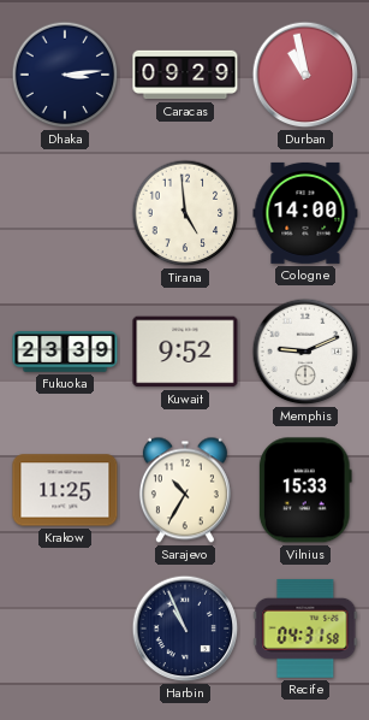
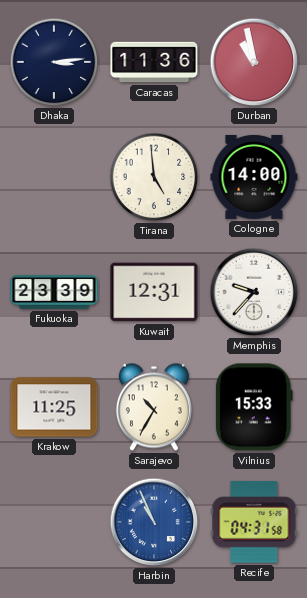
Caracas: 09:29 -> 11:36 (154, 62)
Kuwait: 9:52 -> 12:31 (154, 292)
Memphis: 9:11 -> 9:37 (254, 292)
Harbin dial: navy -> blue (154, 522)
